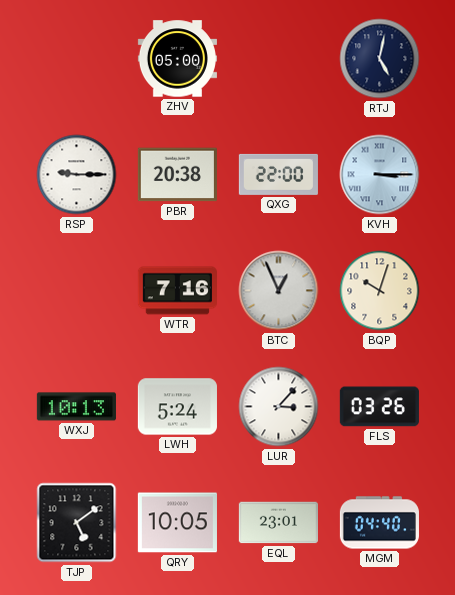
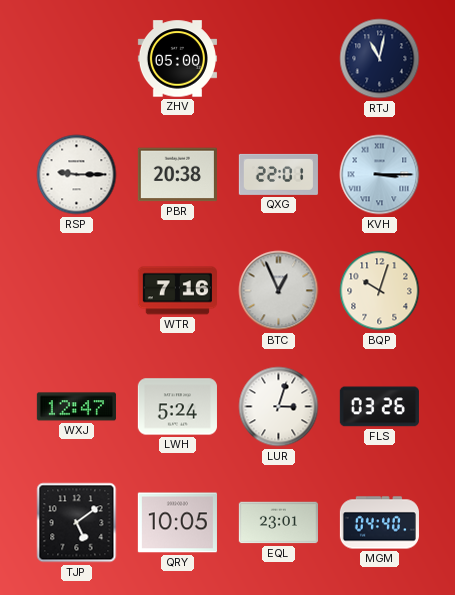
RTJ: 5:02 -> 11:02 (380, 59)
QXG: 22:00 -> 22:01 (278, 174)
WXJ: 10:13 -> 12:47 (76, 407)
LUR: 3:07 -> 3:03 (279, 407)
